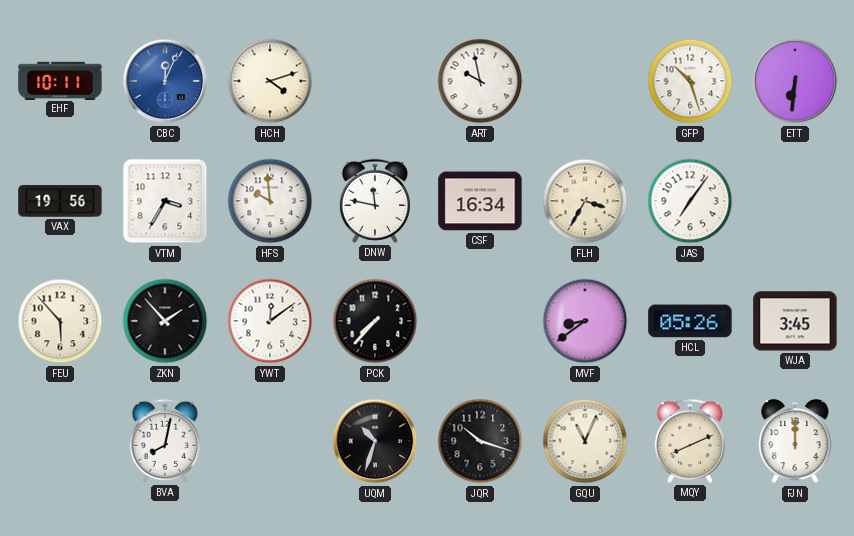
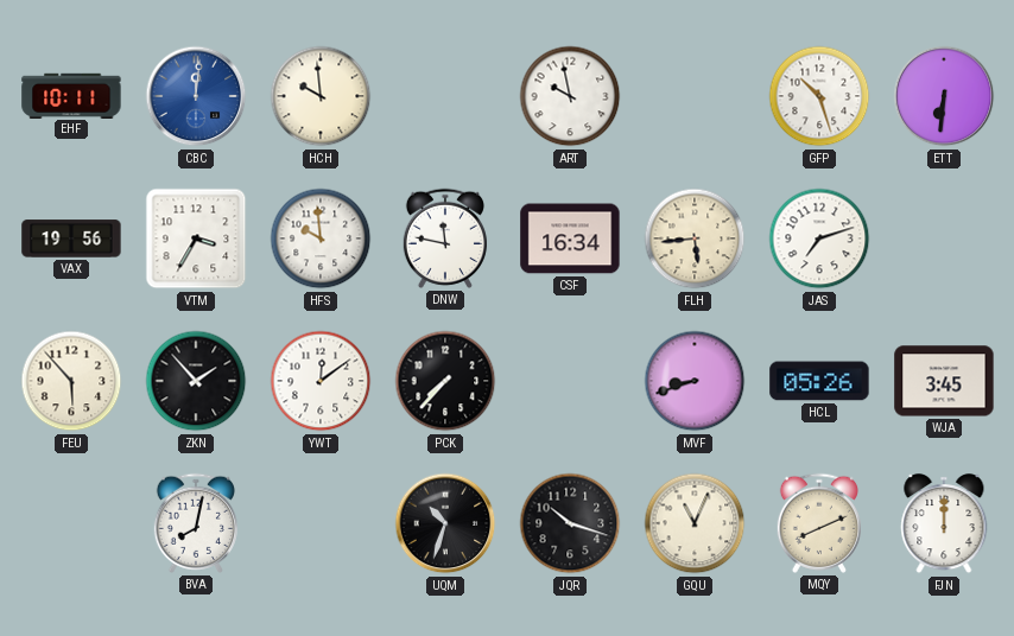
CBC: 12:04 -> 12:01 (196, 96)
HCH: 4:12 -> 9:59 (321, 96)
FLH: 3:35 -> 5:44 (695, 238)
JAS: 7:06 -> 7:12 (819, 238)
MVF: 8:39 -> 8:42 (695, 381)
